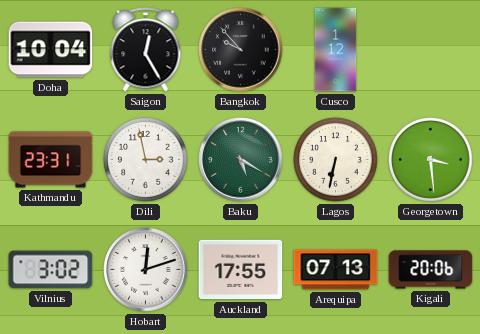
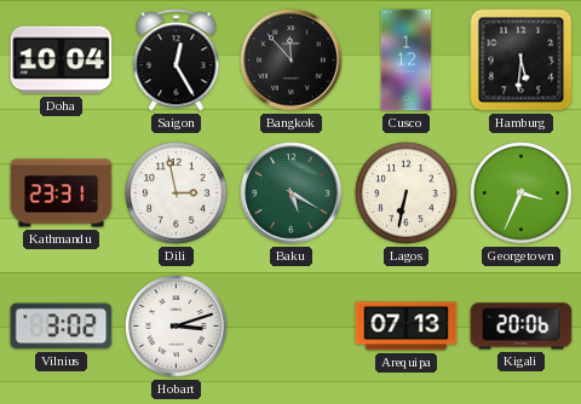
Bangkok: 9:53 -> 11:53 (292, 60)
Hamburg: none -> 5:31 (522, 60)
Georgetown: 3:29 -> 3:34 (522, 194)
Hobart: 12:12 -> 3:12 (177, 327)
Auckland: 17:55 -> none (241, 270)
